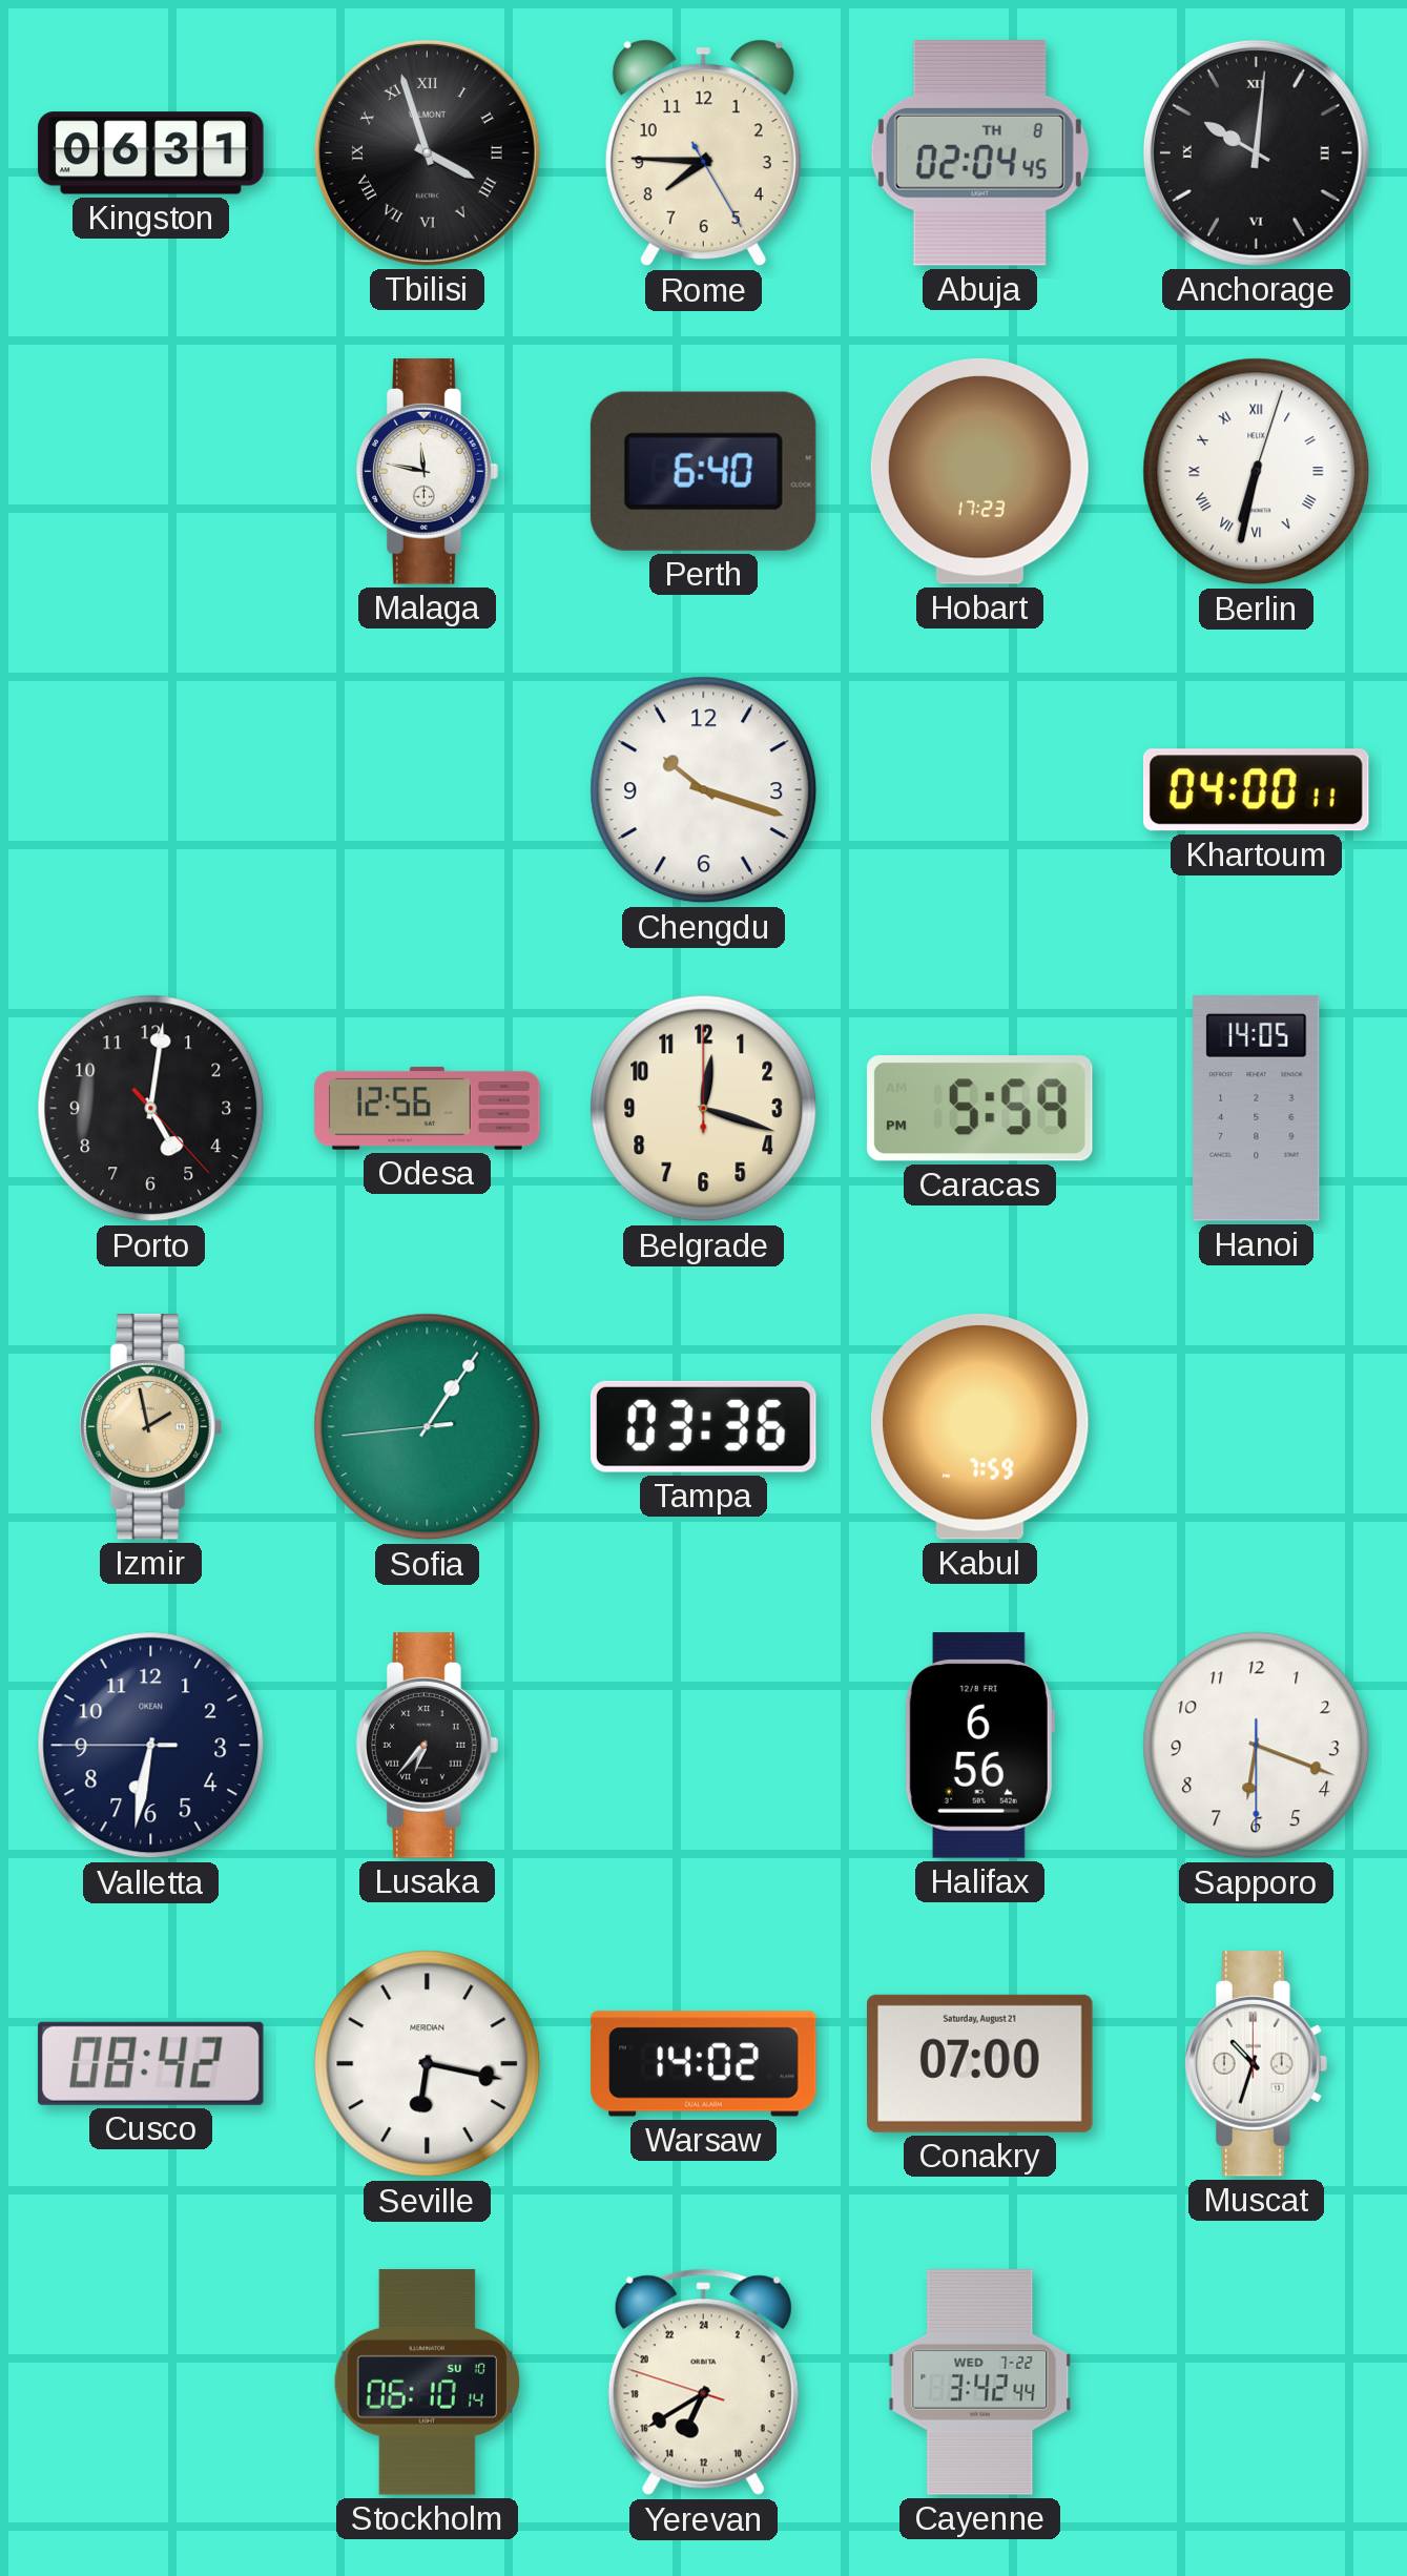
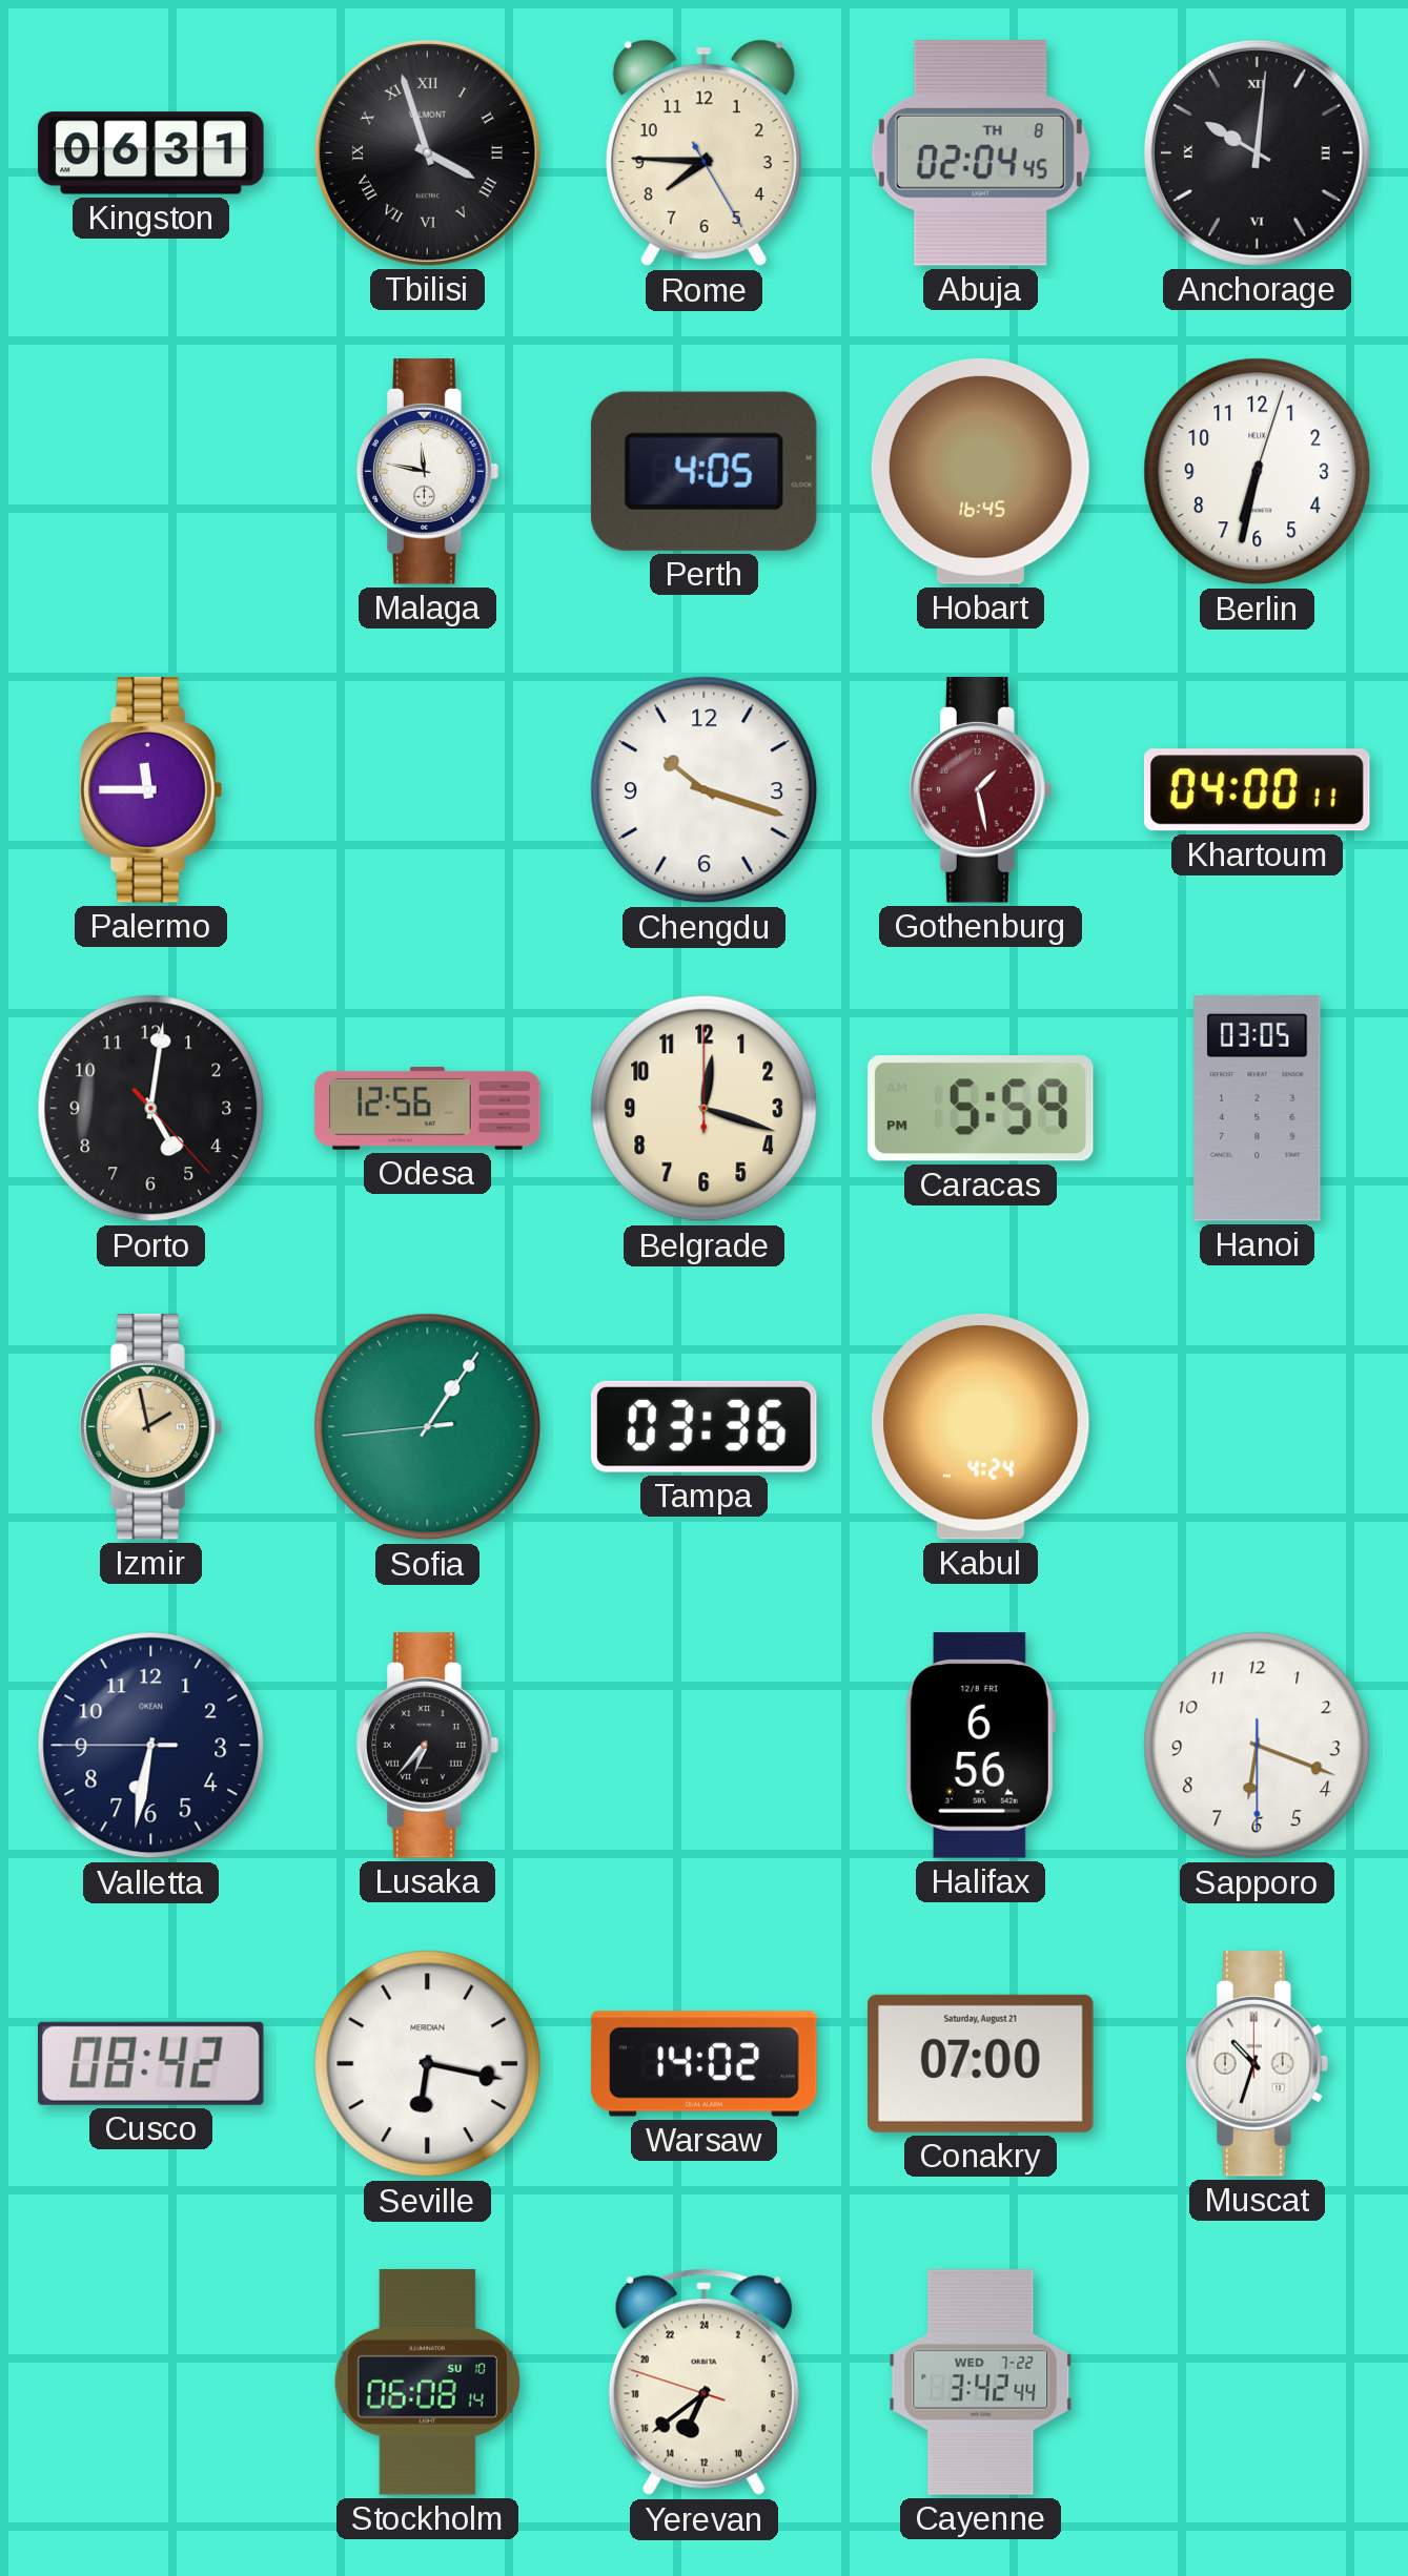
Perth: 6:40 -> 4:05 (703, 471)
Hobart: 17:23 -> 16:45 (980, 471)
Berlin numerals: Roman -> Arabic (1258, 472)
Palermo: none -> 11:45 (151, 790)
Gothenburg: none -> 1:28 (981, 790)
Hanoi: 14:05 -> 03:05 (1258, 1109)
Kabul: 7:59 -> 4:24 (981, 1426)
Stockholm: 06:10 -> 06:08 (428, 2383)
Yerevan: 13:39 -> 13:38 (703, 2383)
